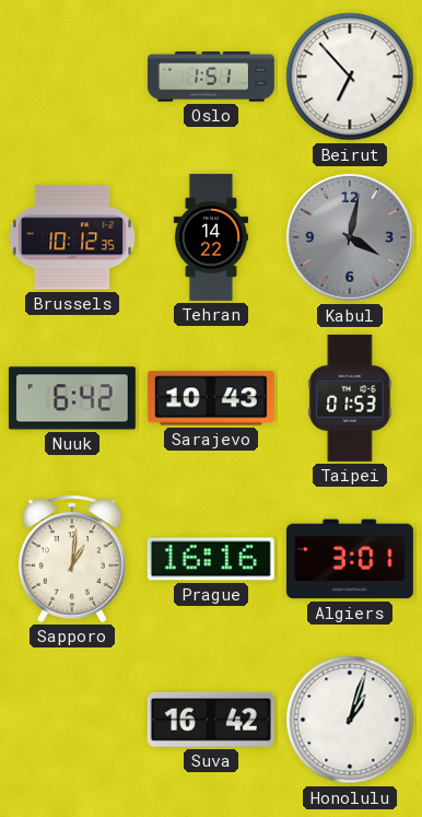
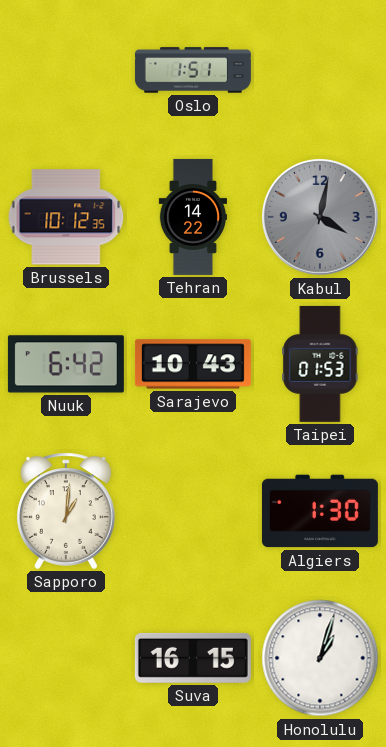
Beirut: 6:53 -> none (350, 77)
Prague: 16:16 -> none (211, 559)
Algiers: 3:01 -> 1:30 (320, 511)
Suva: 16:42 -> 16:15 (193, 658)
